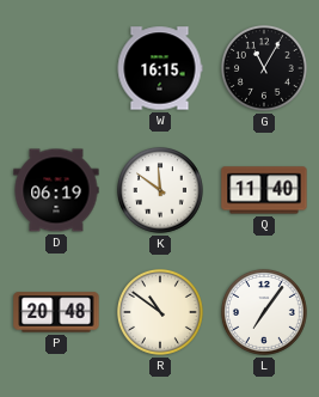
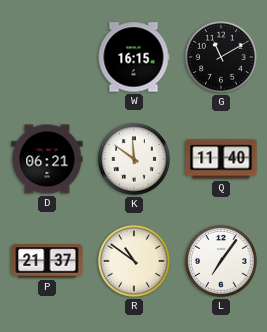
G: 11:05 -> 11:10 (221, 57)
D: 06:19 -> 06:21 (47, 159)
P: 20:48 -> 21:37 (47, 261)
